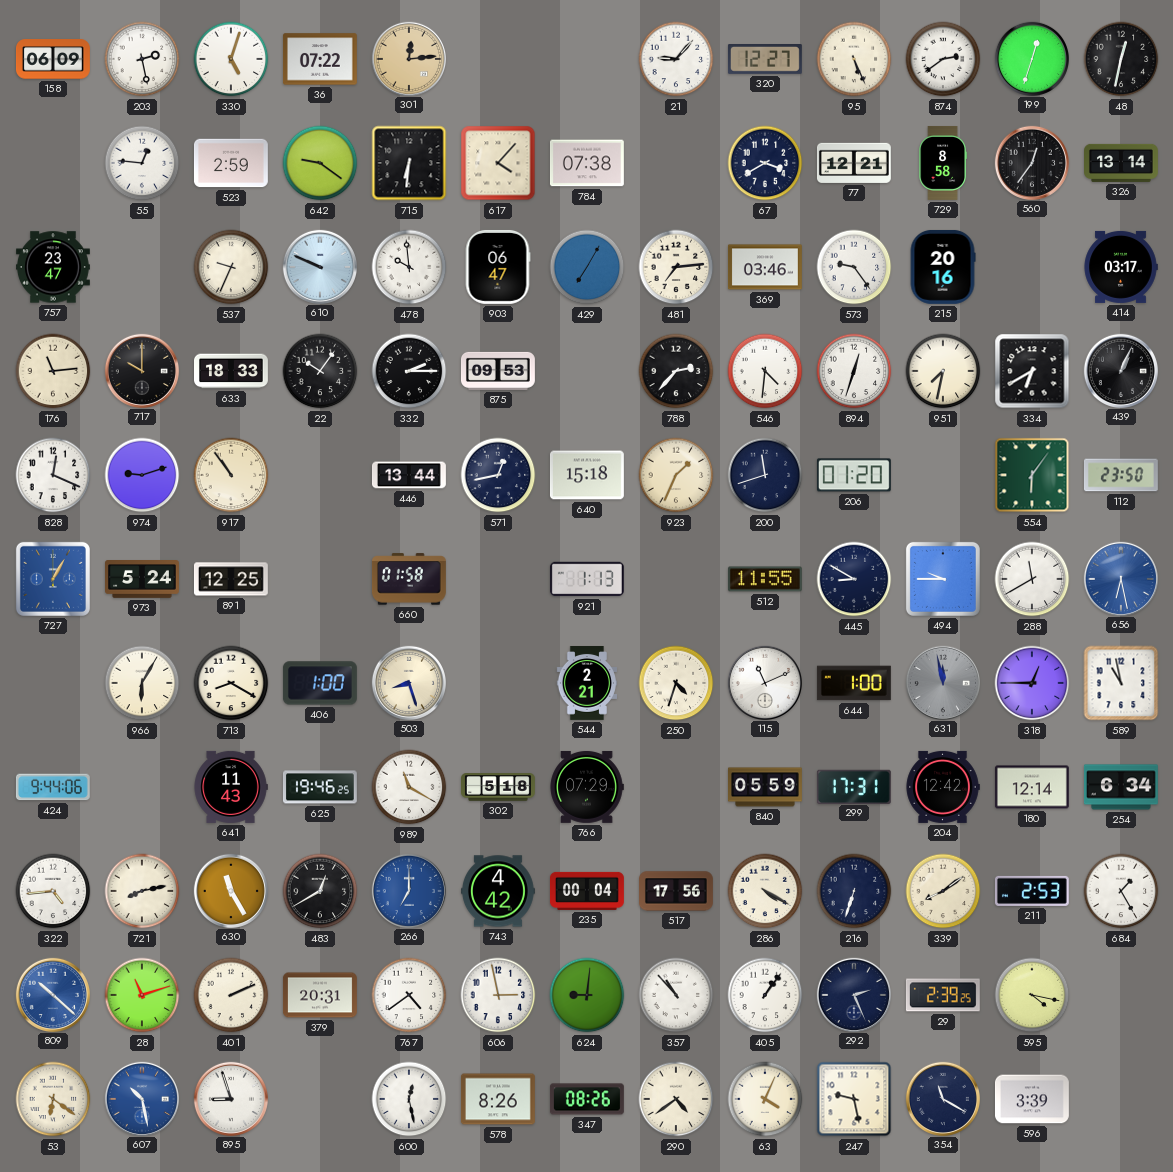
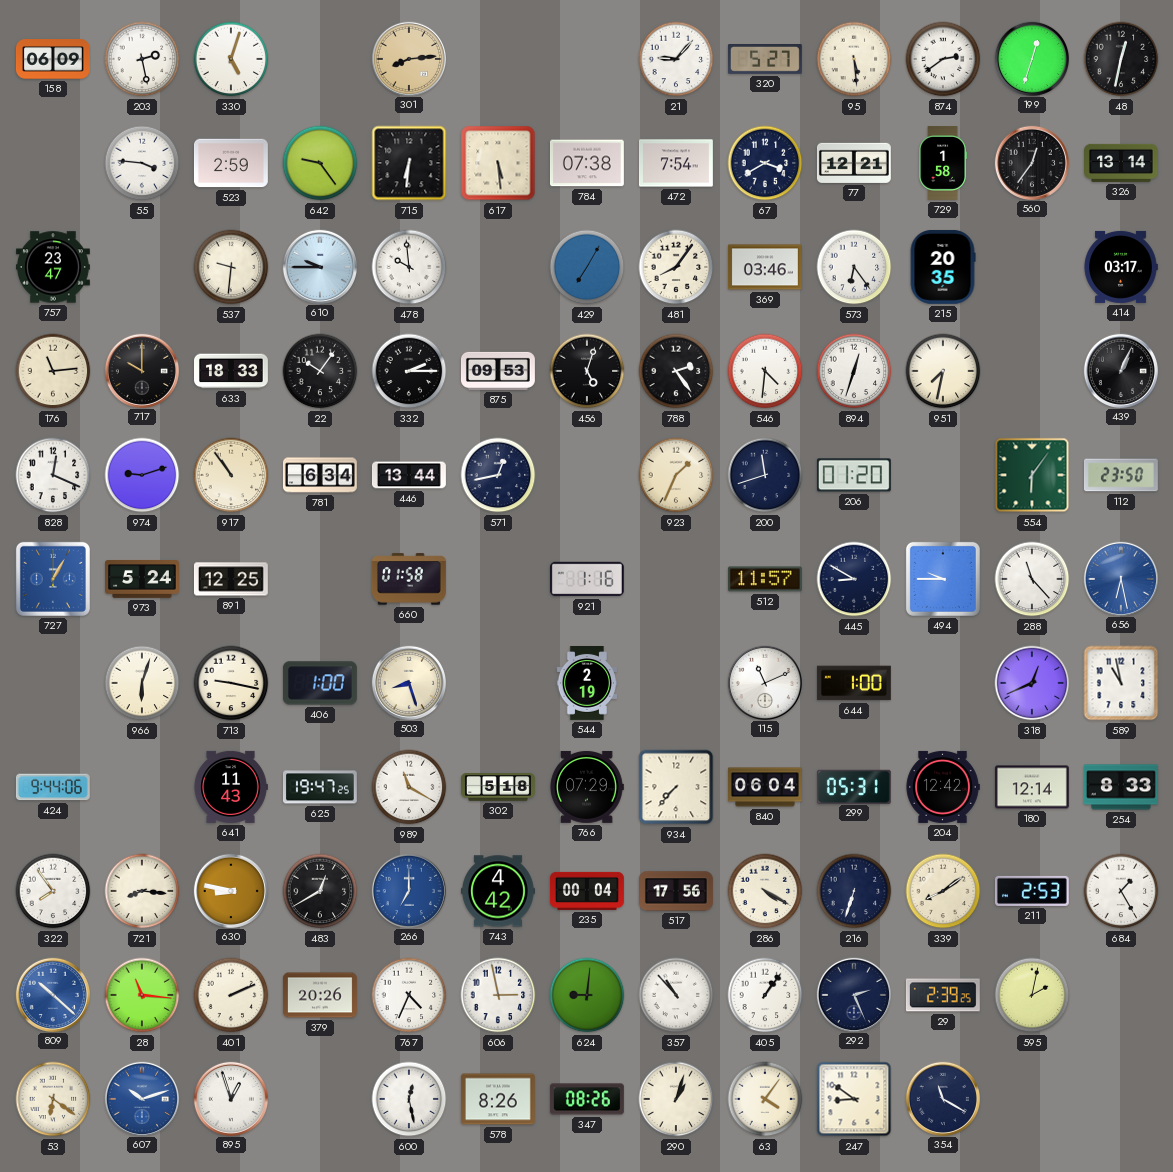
36: 07:22 -> none (320, 59)
301: 12:14 -> 8:14 (408, 58)
320: 12:27 -> 5:27 (765, 60)
95: 5:26 -> 5:29 (854, 59)
55: 12:46 -> 3:46 (142, 163)
642: 9:21 -> 9:24 (320, 163)
617: 4:07 -> 5:29 (498, 163)
472: none -> 7:54 (676, 163)
729: 8:58 -> 1:58 (943, 164)
537: 9:34 -> 9:31 (231, 267)
610: 9:49 -> 9:45 (319, 266)
903: 06:47 -> none (498, 267)
481: 7:14 -> 8:06 (676, 267)
573: 9:24 -> 6:24 (854, 267)
215: 20:16 -> 20:35 (943, 267)
456: none -> 5:03 (587, 371)
788: 2:37 -> 2:24 (676, 371)
334: 6:40 -> none (1032, 371)
781: none -> 6:34 (320, 475)
640: 15:18 -> none (587, 475)
921: 1:13 -> 1:16 (587, 579)
512: 11:55 -> 11:57 (765, 579)
288: 11:40 -> 11:23 (1032, 579)
966: 6:05 -> 6:03 (142, 683)
713: 8:20 -> 9:17 (231, 683)
544: 2:21 -> 2:19 (586, 684)
250: 4:33 -> none (676, 683)
631: 11:58 -> none (942, 682)
318: 12:45 -> 12:41 (1032, 683)
625: 19:46 -> 19:47 (320, 787)
934: none -> 7:37 (676, 787)
840: 05:59 -> 06:04 (766, 787)
299: 17:31 -> 05:31 (854, 786)
254: 6:34 -> 8:33 (1121, 787)
322: 4:44 -> 7:54 (53, 891)
721: 8:13 -> 8:16 (142, 891)
630: 11:25 -> 8:47 (230, 890)
28: 11:12 -> 11:16 (142, 995)
379: 20:31 -> 20:26 (320, 995)
767: 4:39 -> 4:34 (409, 995)
595: 4:17 -> 2:02 (1032, 995)
607: 10:28 -> 10:12 (141, 1098)
895: 8:57 -> 12:57 (230, 1098)
290: 4:39 -> 1:03 (676, 1099)
63: 4:04 -> 4:06 (765, 1099)
247: 9:28 -> 8:51 (854, 1099)
596: 3:39 -> none (1032, 1099)
